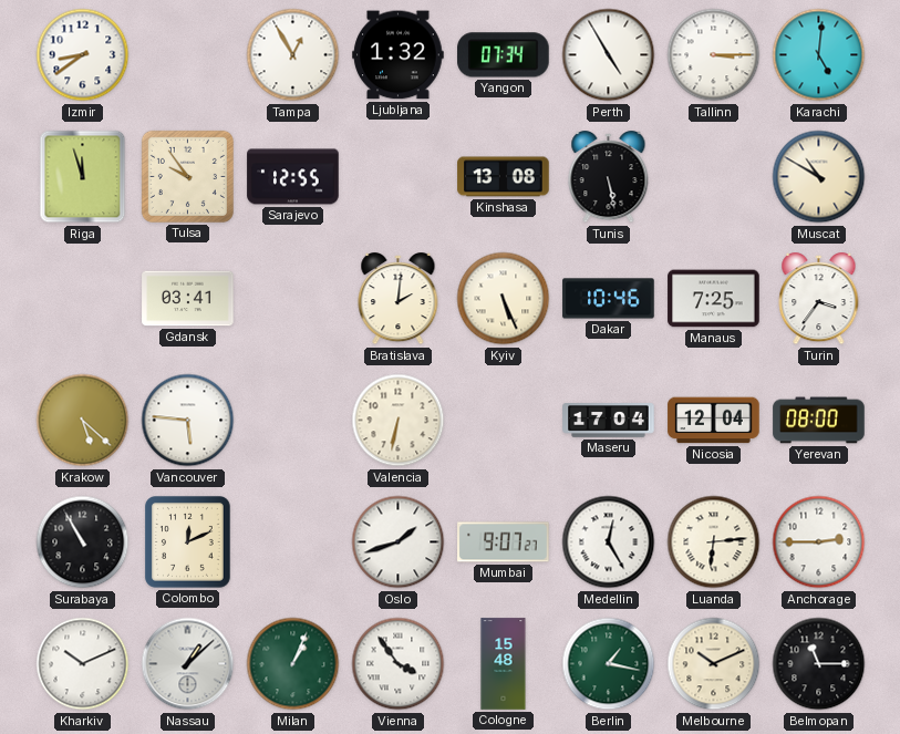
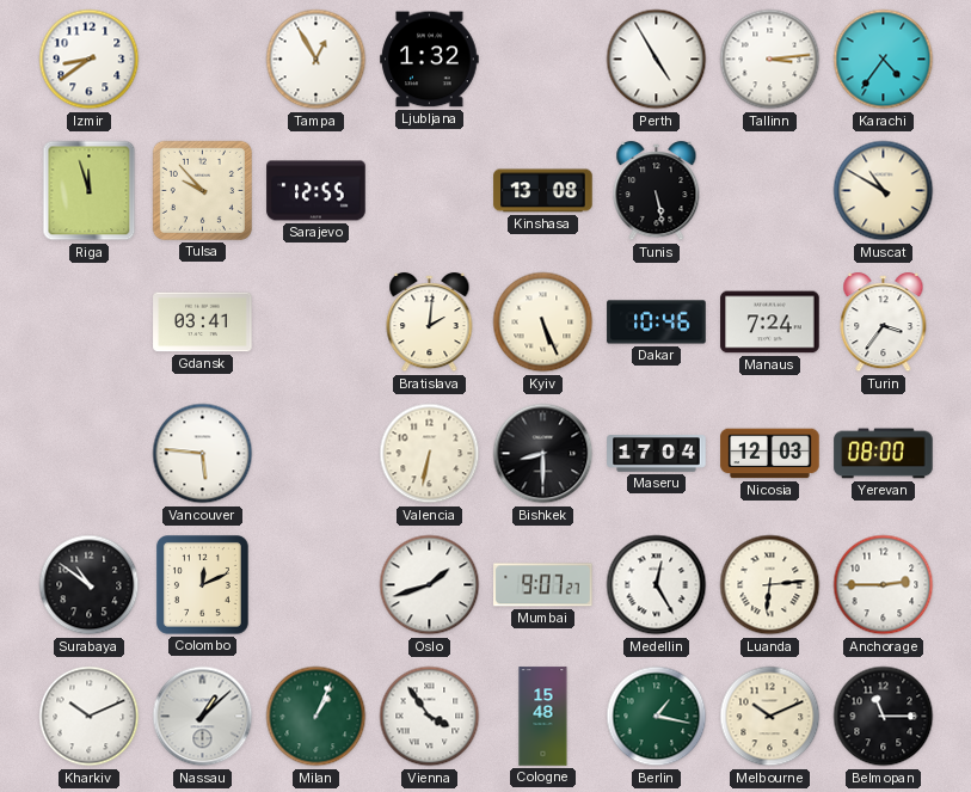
Yangon: 07:34 -> none (504, 55)
Tallinn: 3:15 -> 3:14 (770, 60)
Karachi: 5:01 -> 4:36 (884, 60)
Tulsa: 9:54 -> 9:53 (202, 190)
Manaus: 7:25 -> 7:24 (770, 323)
Krakow: 5:22 -> none (83, 421)
Bishkek: none -> 8:30 (543, 454)
Nicosia: 12:04 -> 12:03 (770, 454)
Surabaya: 10:55 -> 10:51 (90, 585)
